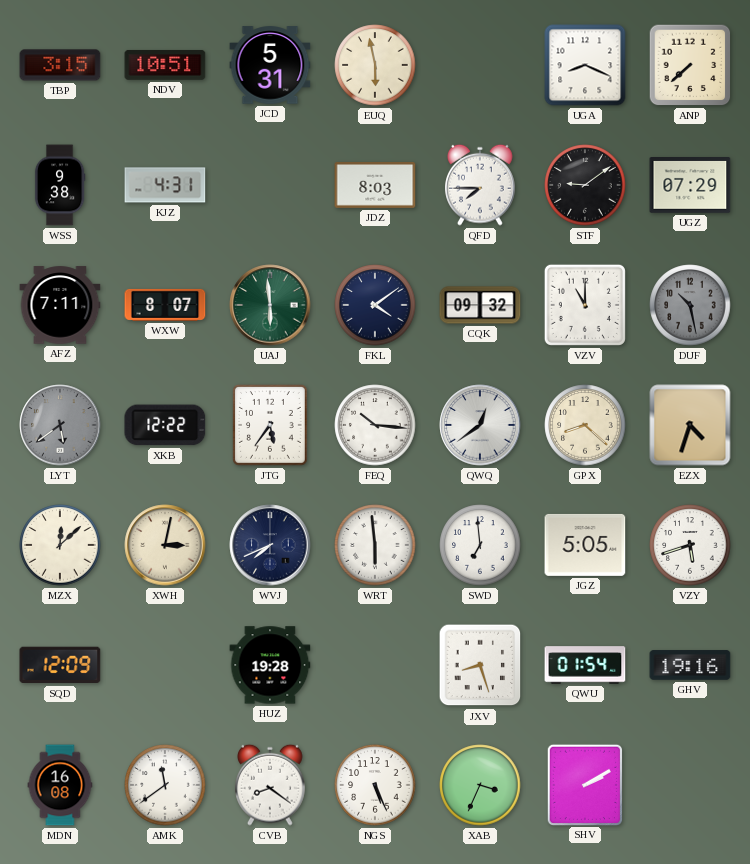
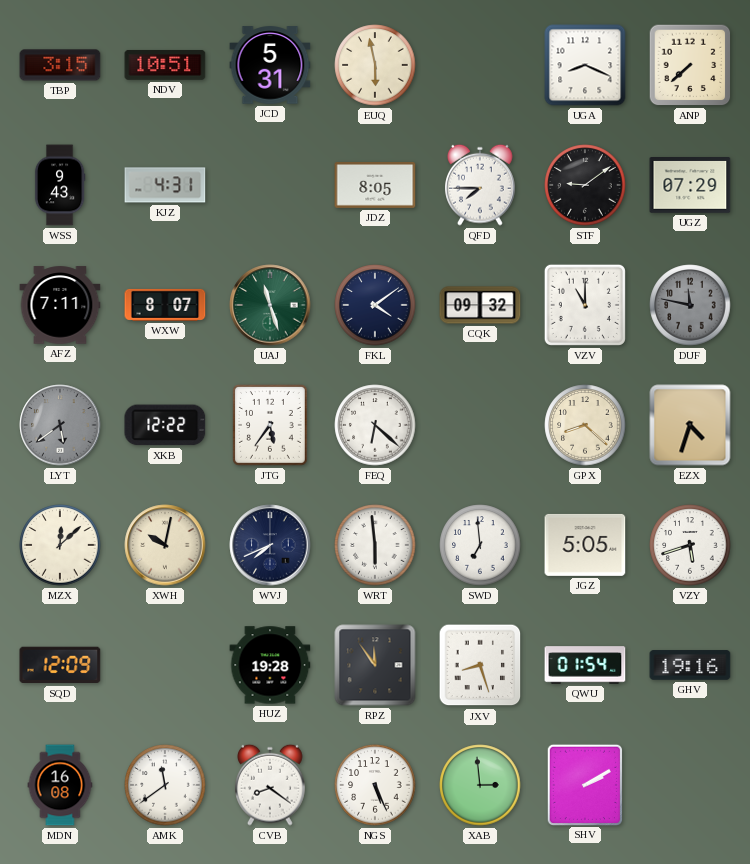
WSS: 9:38 -> 9:43 (60, 185)
JDZ: 8:03 -> 8:05 (375, 185)
UAJ: 5:59 -> 11:27 (270, 305)
DUF: 10:28 -> 11:47 (690, 305)
FEQ: 10:16 -> 6:22 (375, 425)
QWQ: 12:39 -> none (480, 425)
XWH: 3:02 -> 10:02 (165, 545)
RPZ: none -> 11:54 (375, 665)
XAB: 3:34 -> 2:59 (480, 785)
